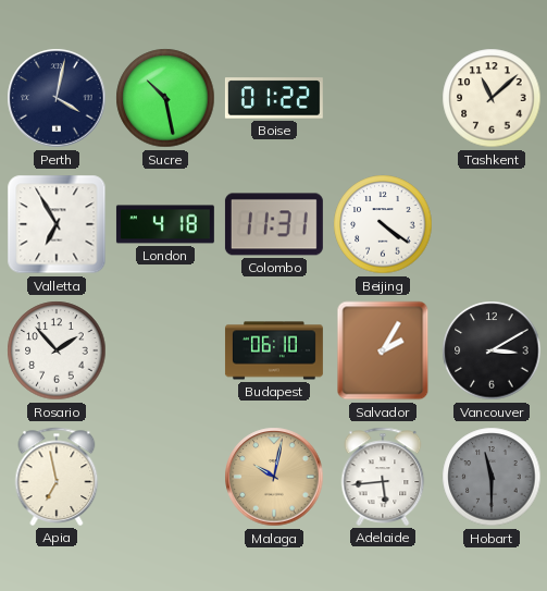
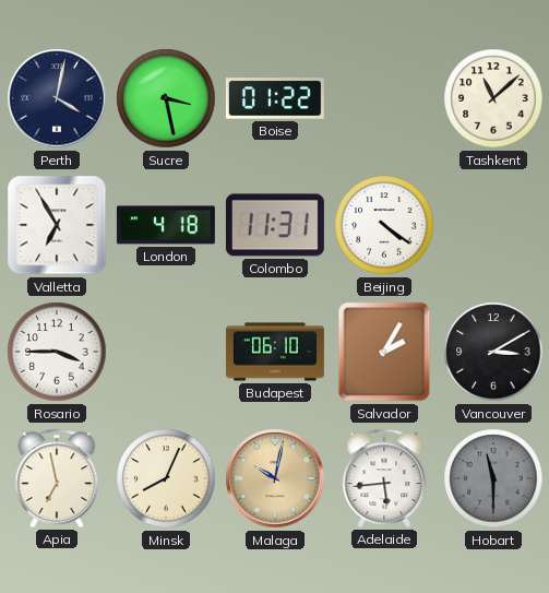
Sucre: 10:28 -> 3:28 (166, 98)
Rosario: 1:53 -> 3:45 (57, 352)
Minsk: none -> 8:04 (166, 478)
